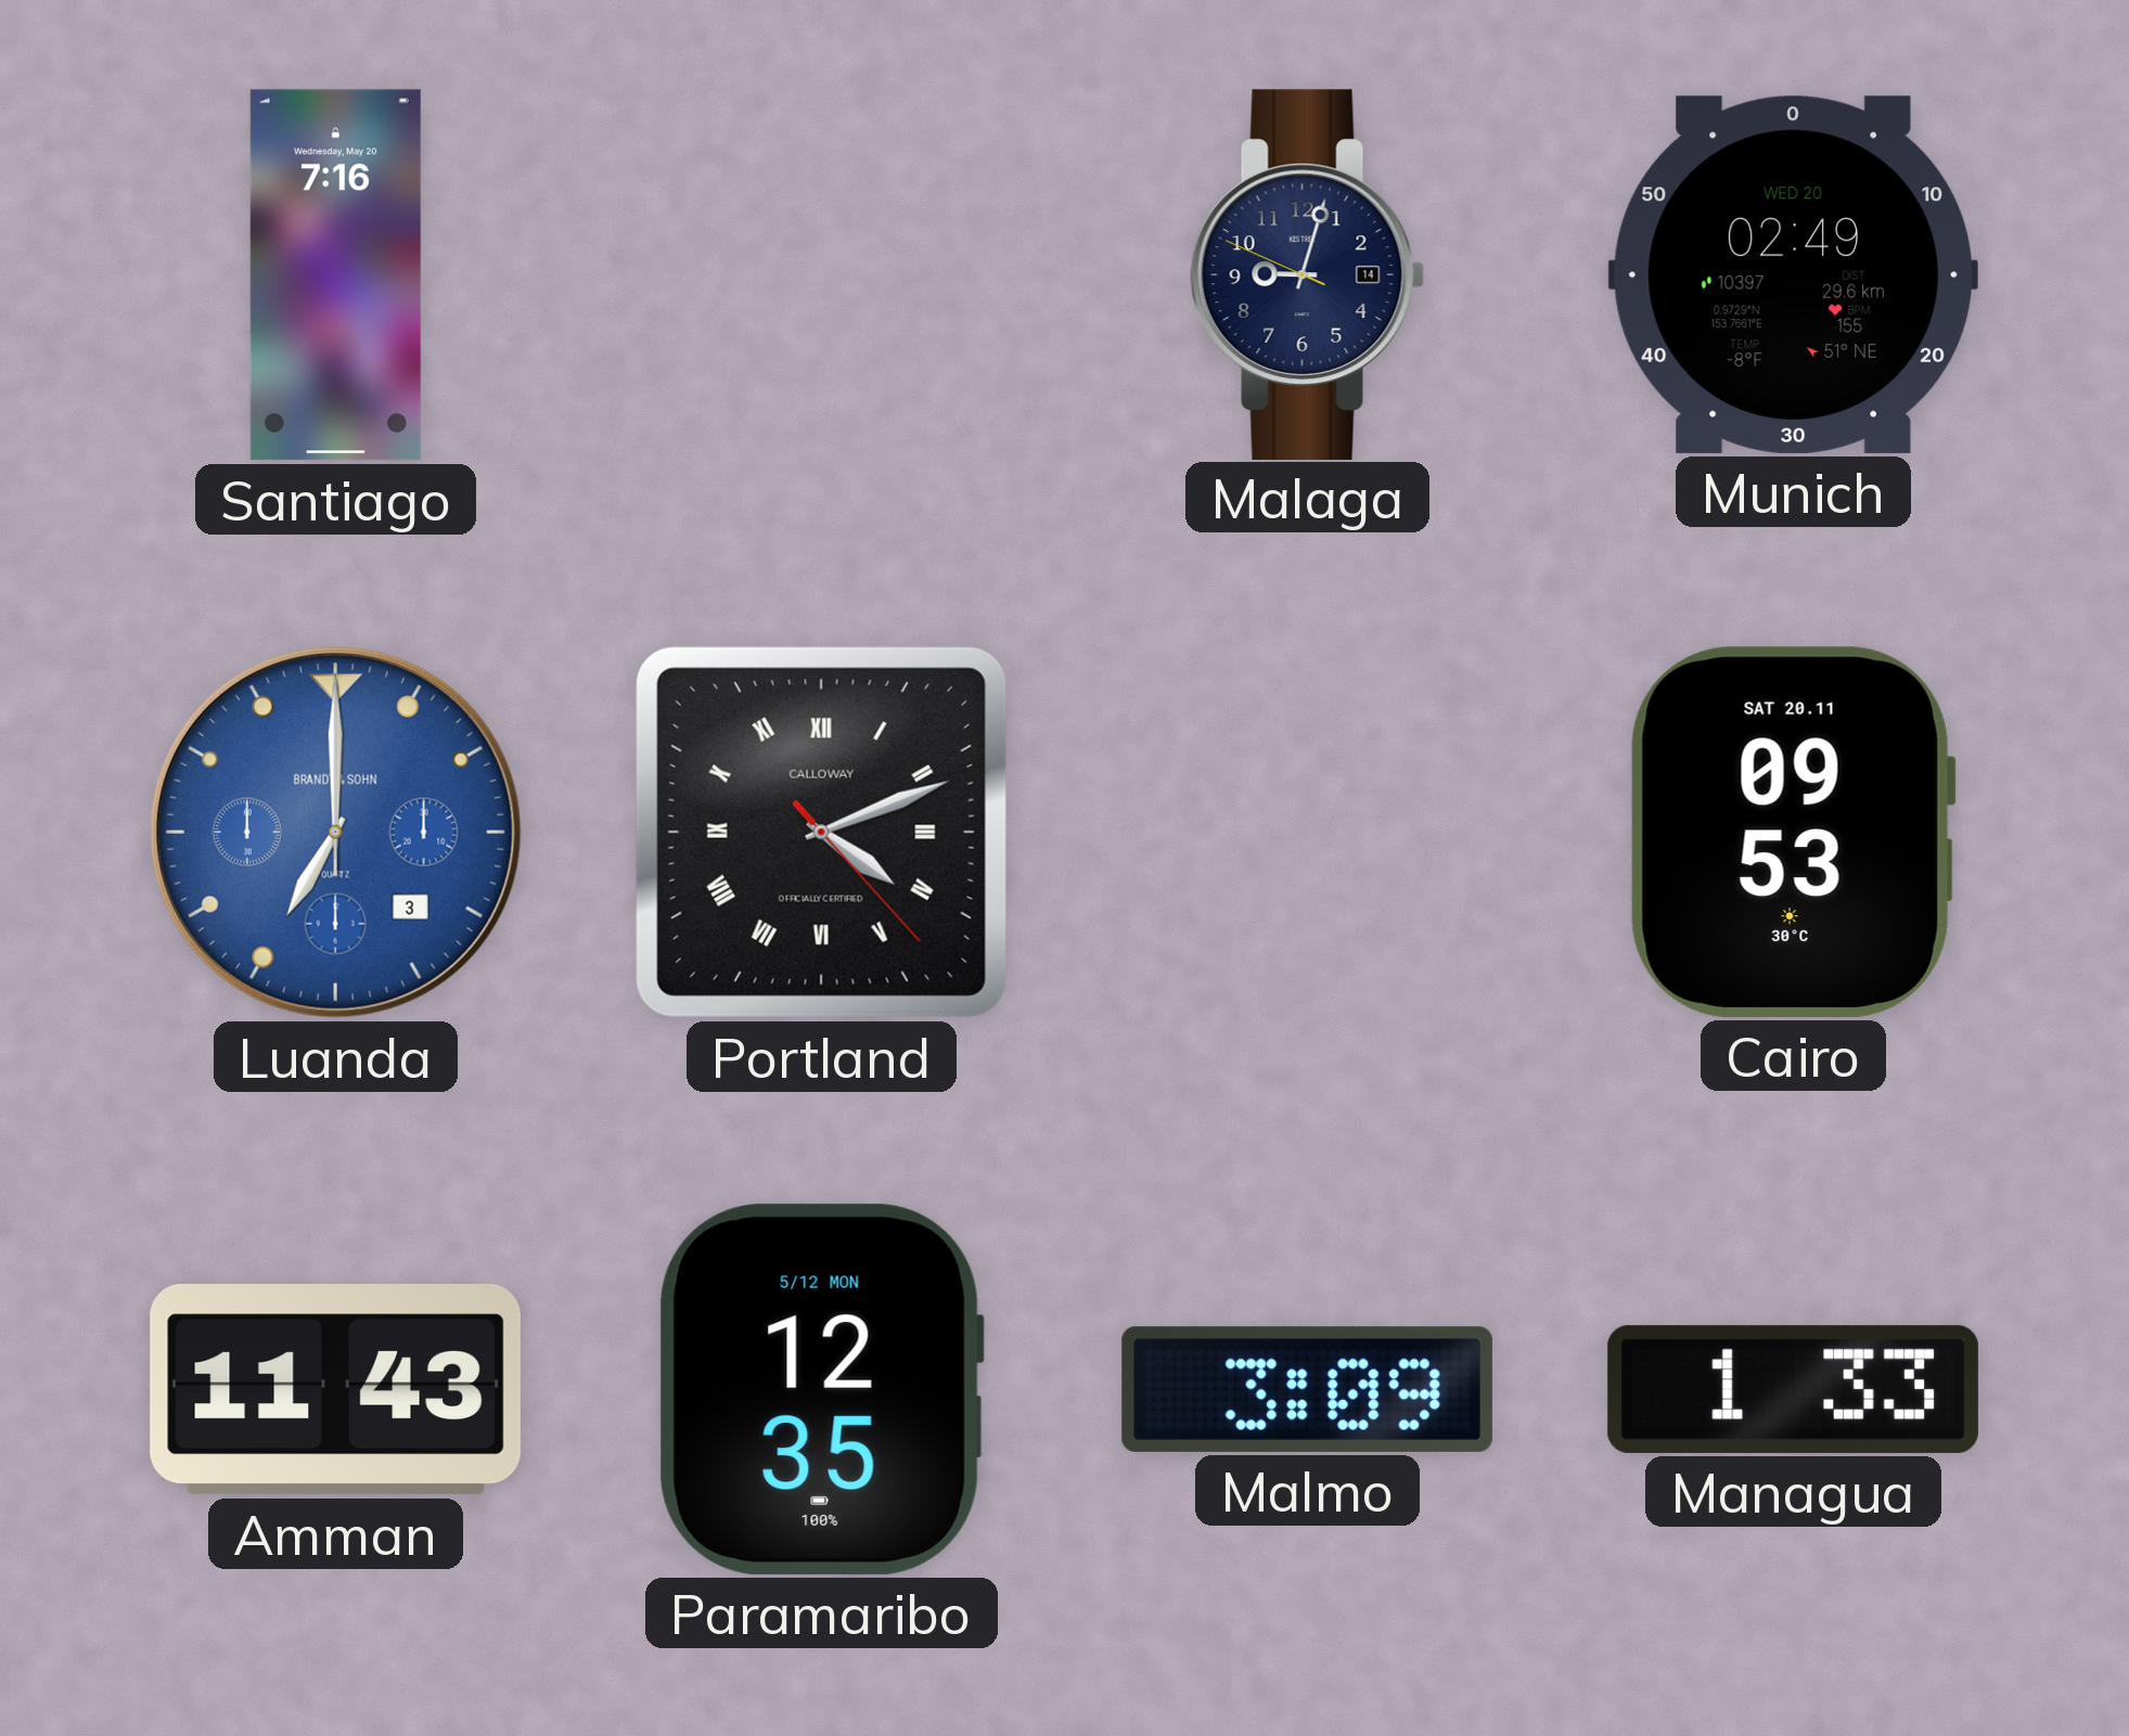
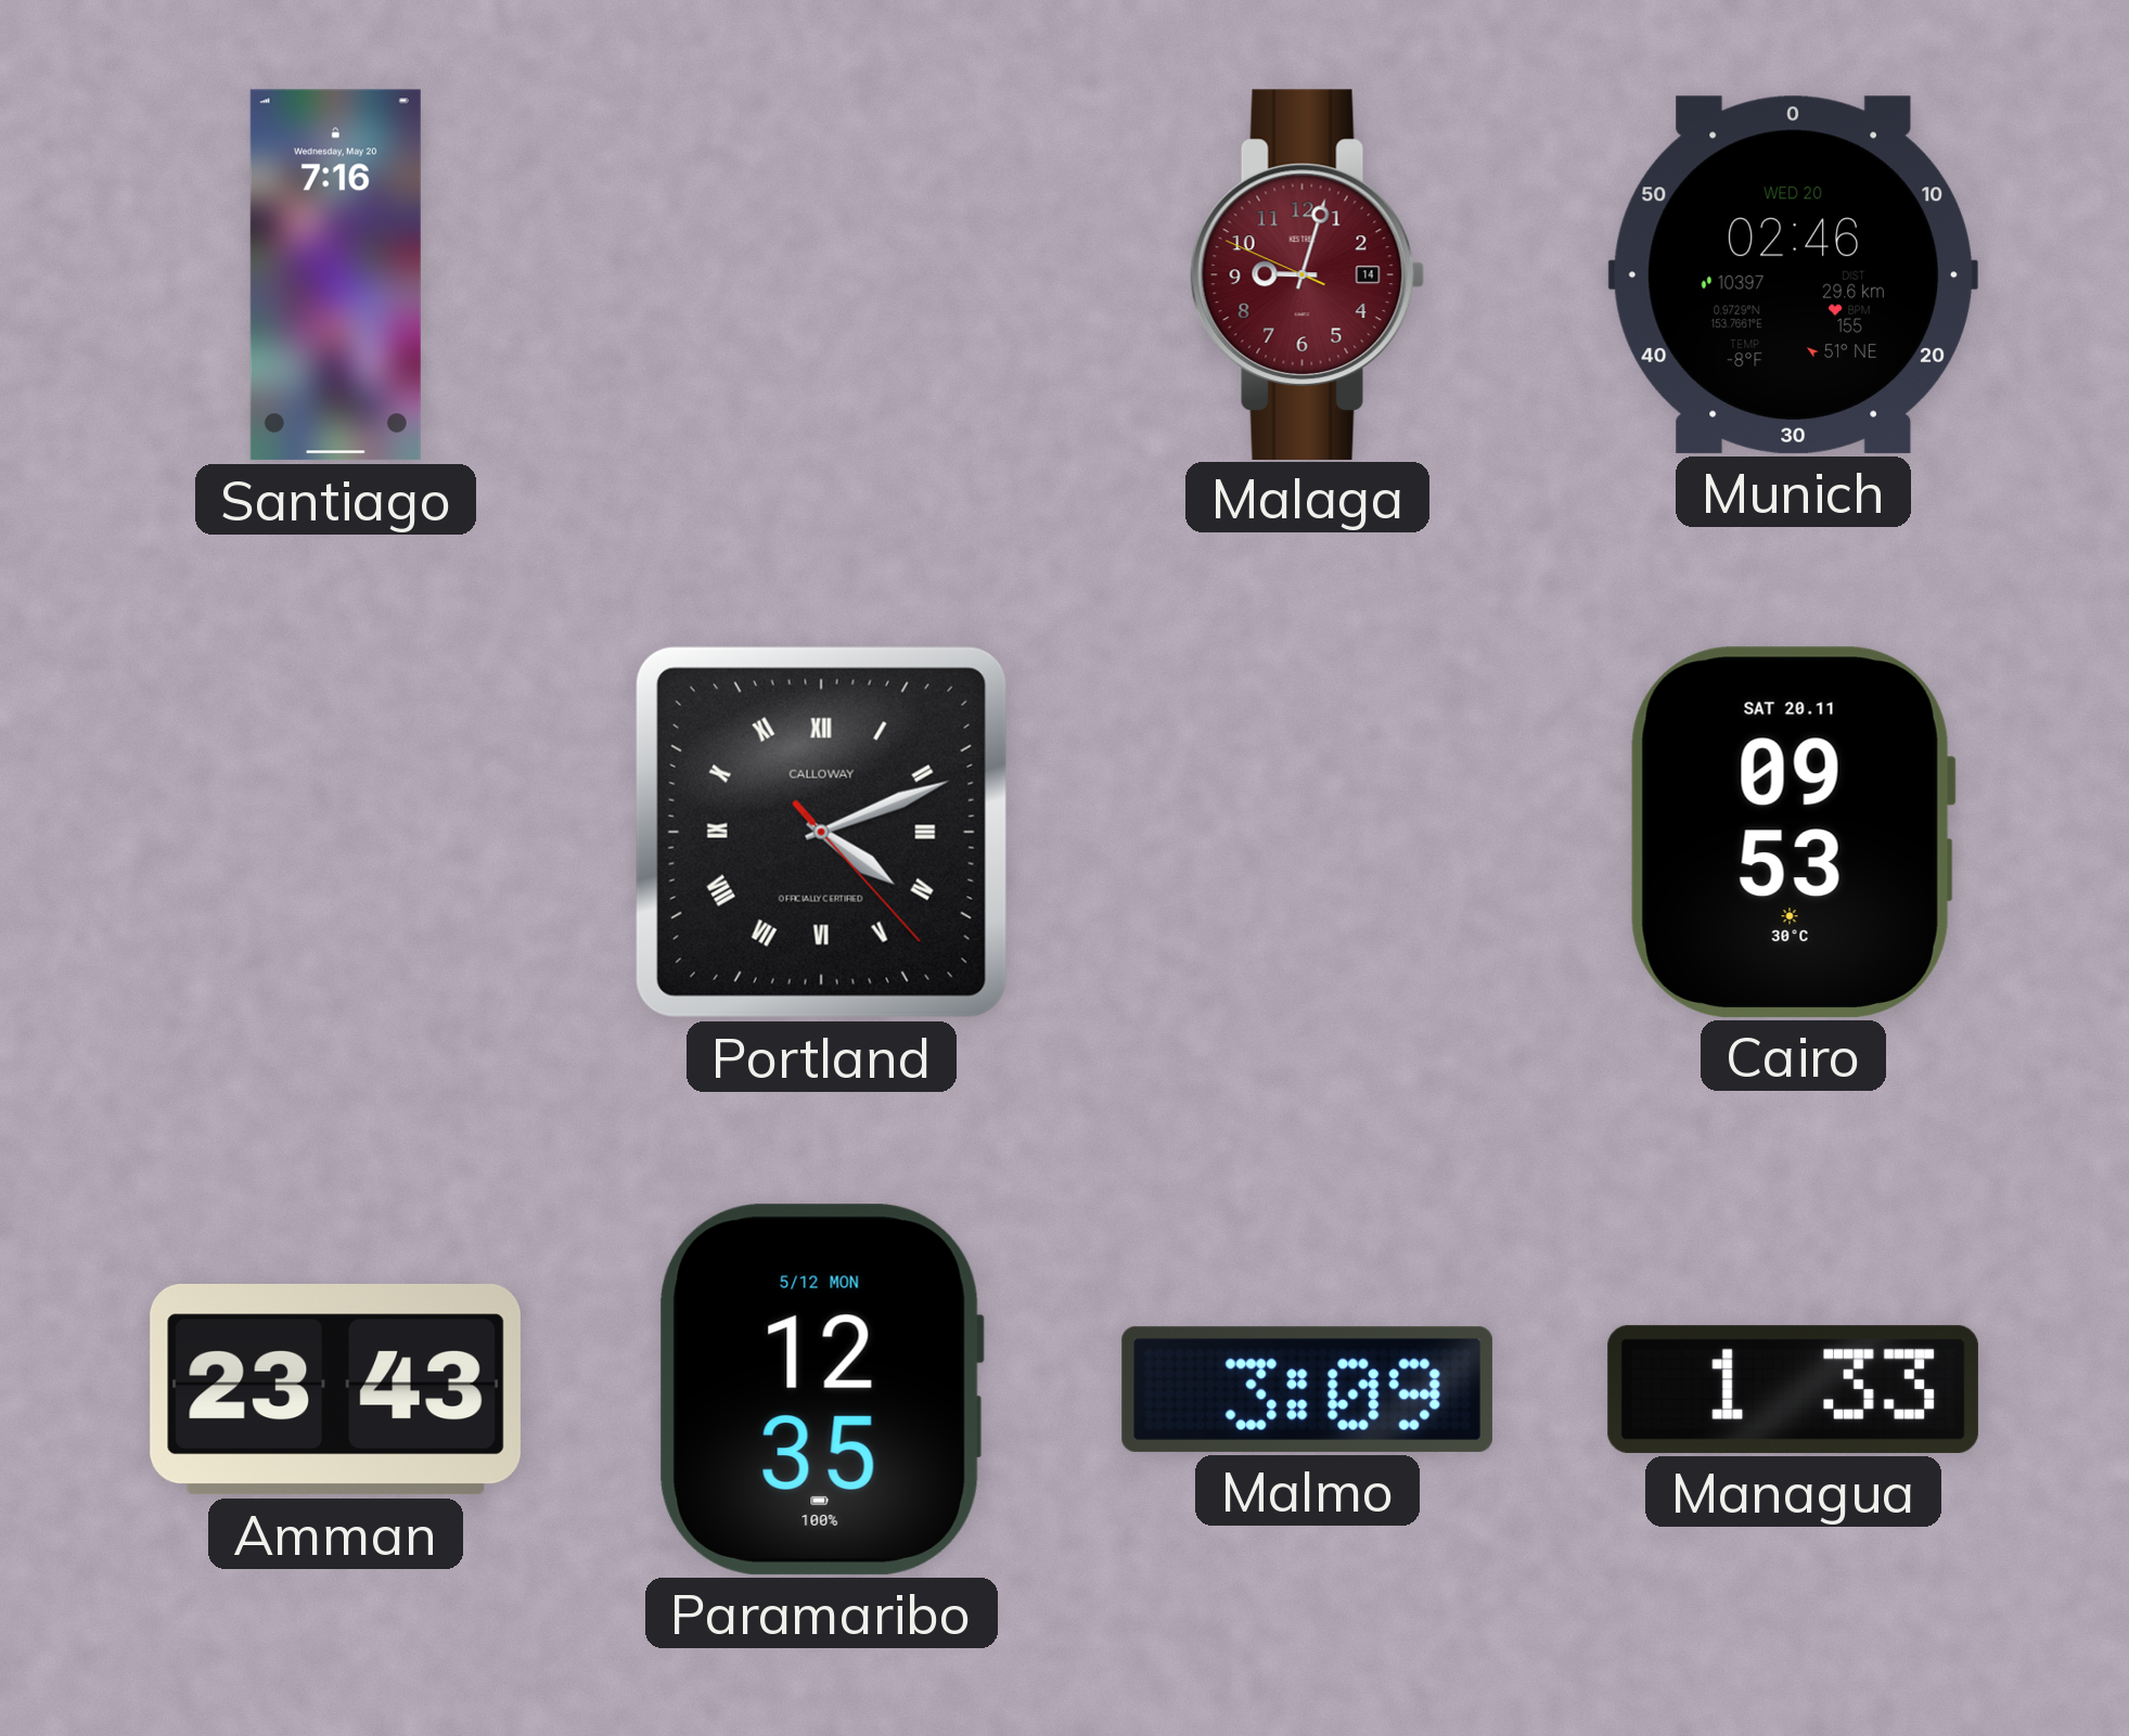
Malaga dial: navy -> burgundy (1308, 274)
Munich: 02:49 -> 02:46 (1793, 274)
Luanda: 7:00 -> none (335, 832)
Amman: 11:43 -> 23:43 (335, 1390)
